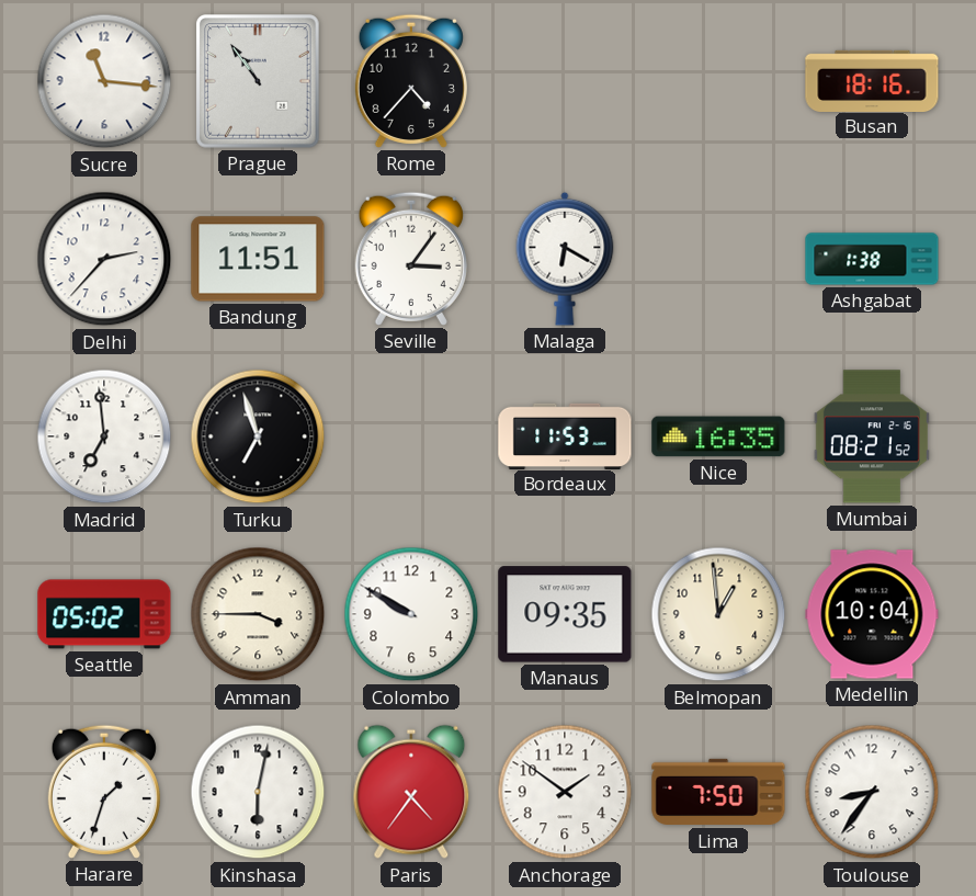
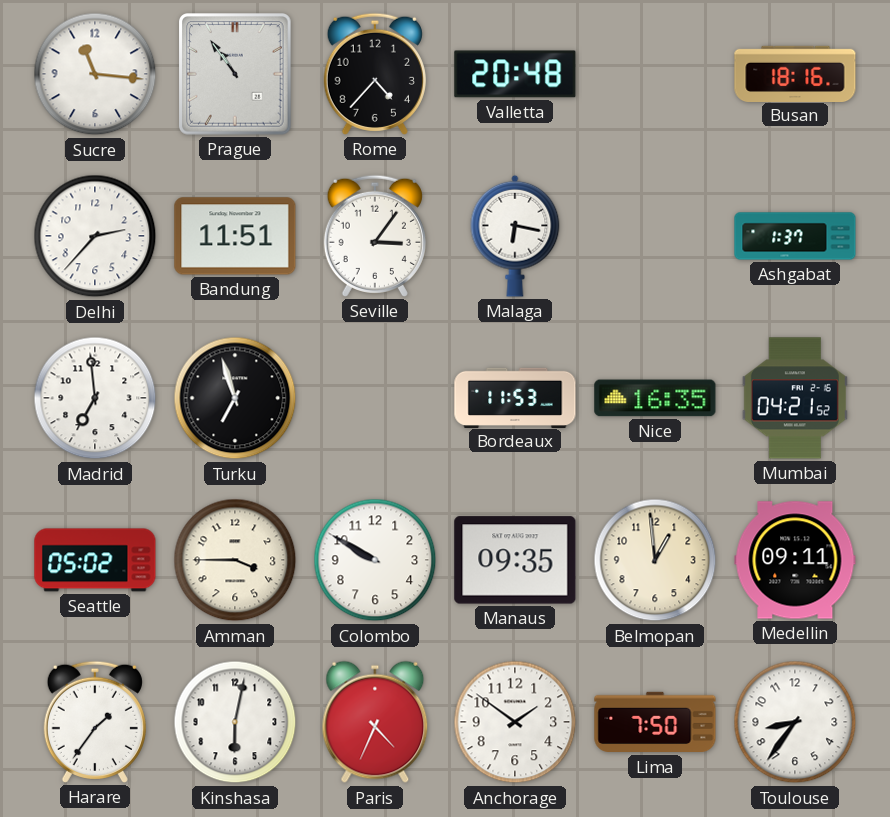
Valletta: none -> 20:48 (515, 74)
Malaga: 6:20 -> 6:17 (515, 236)
Ashgabat: 1:38 -> 1:37 (795, 236)
Mumbai: 08:21 -> 04:21 (795, 398)
Medellin: 10:04 -> 09:11 (795, 560)
Harare: 1:33 -> 1:36 (95, 722)
Paris: 4:36 -> 4:34 (375, 722)
